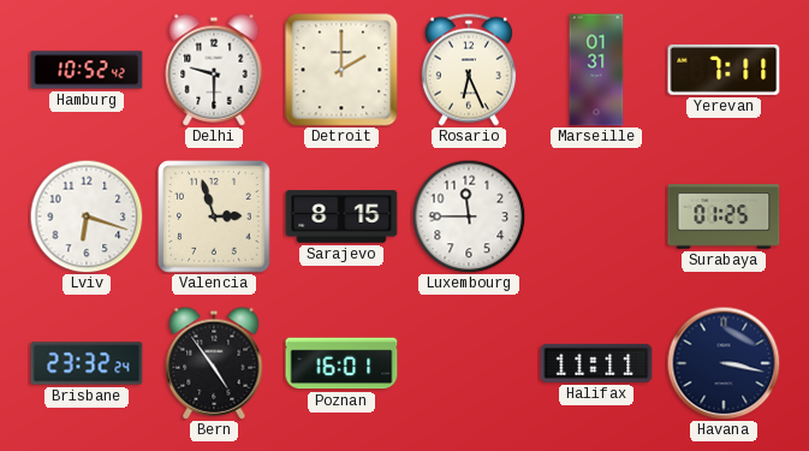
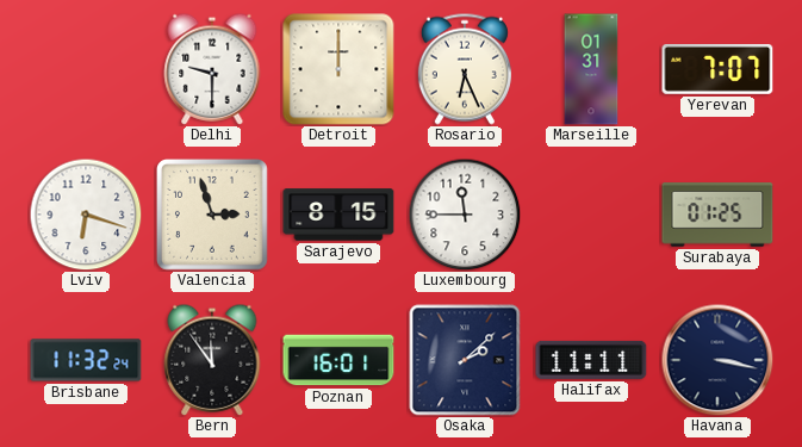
Hamburg: 10:52 -> none (87, 70)
Detroit: 2:00 -> 12:00 (338, 69)
Yerevan: 7:11 -> 7:07 (717, 69)
Brisbane: 23:32 -> 11:32 (86, 360)
Bern: 4:54 -> 11:54 (212, 360)
Osaka: none -> 2:08 (465, 360)
